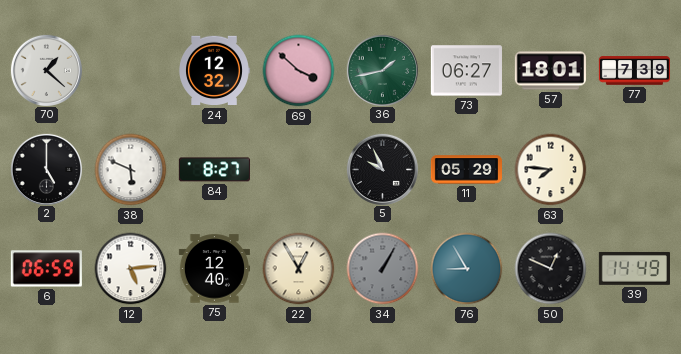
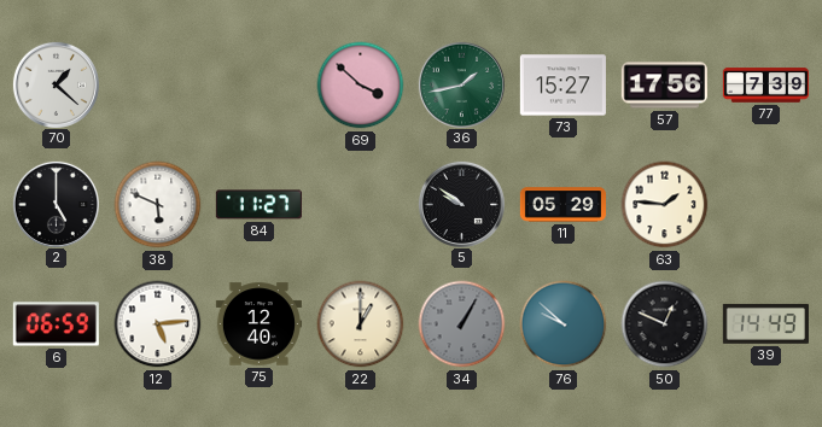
24: 12:32 -> none (215, 71)
73: 06:27 -> 15:27 (562, 86)
57: 18:01 -> 17:56 (664, 86)
84: 8:27 -> 11:27 (258, 205)
5: 9:56 -> 9:51 (461, 204)
63: 7:46 -> 1:46 (665, 205)
22: 12:55 -> 1:00 (361, 324)
76: 8:55 -> 9:52 (564, 324)
